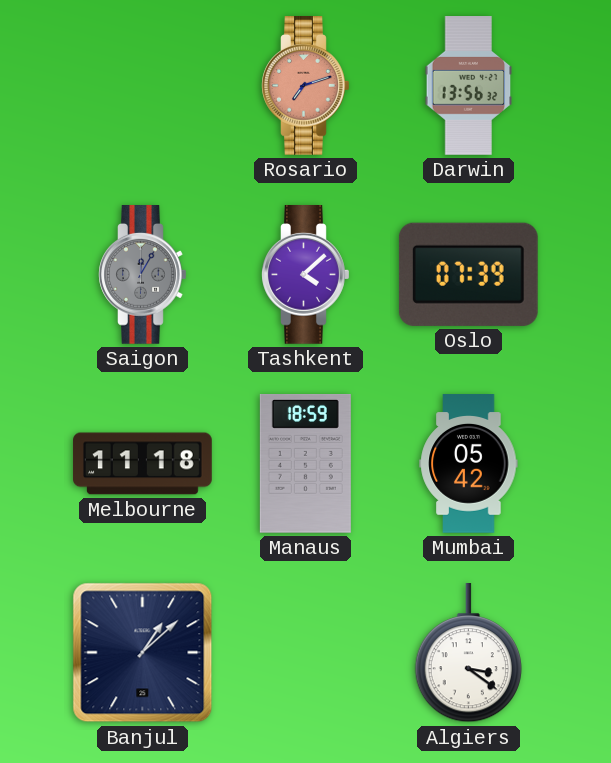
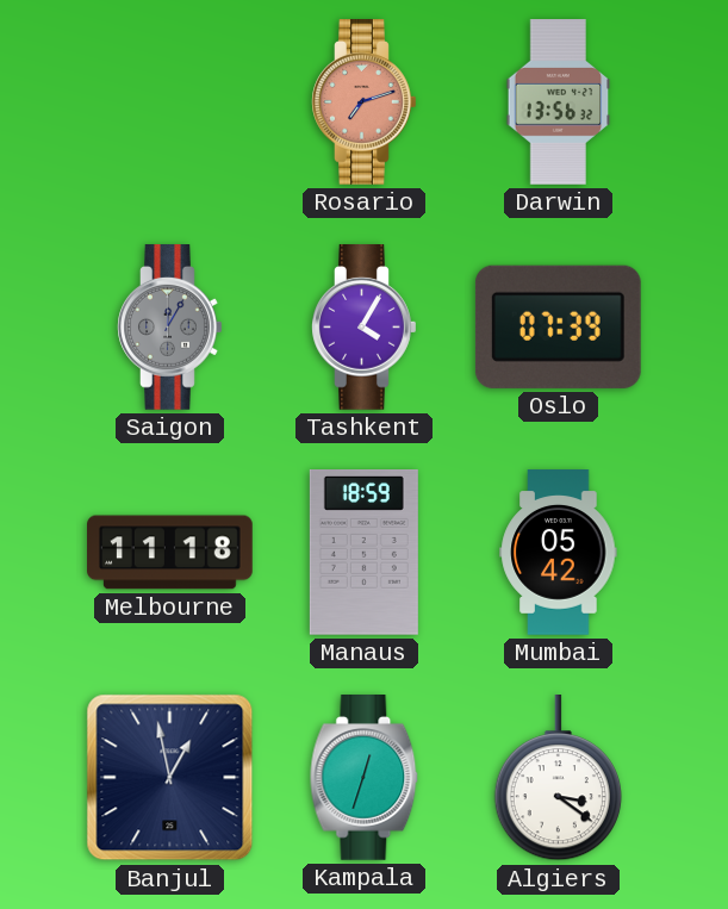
Tashkent: 4:08 -> 4:05 (365, 328)
Banjul: 1:08 -> 12:58 (170, 778)
Kampala: none -> 12:33 (365, 778)
